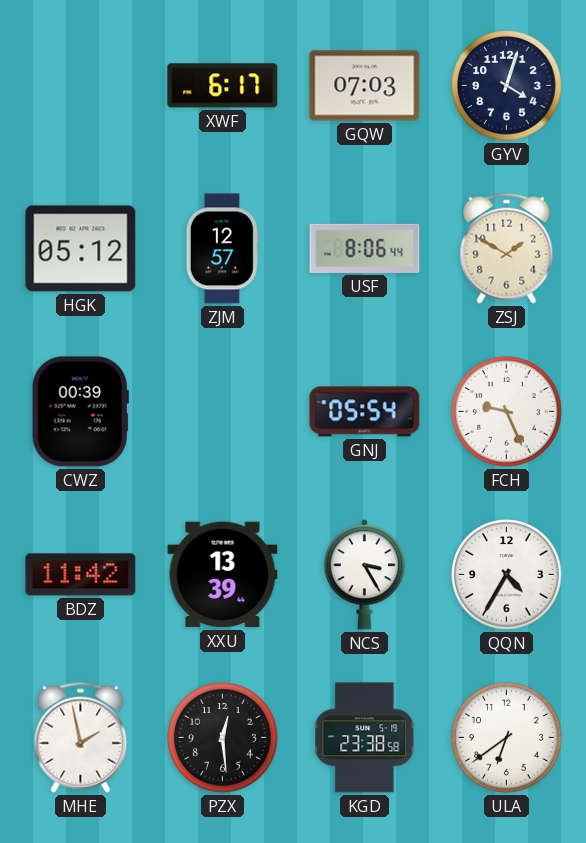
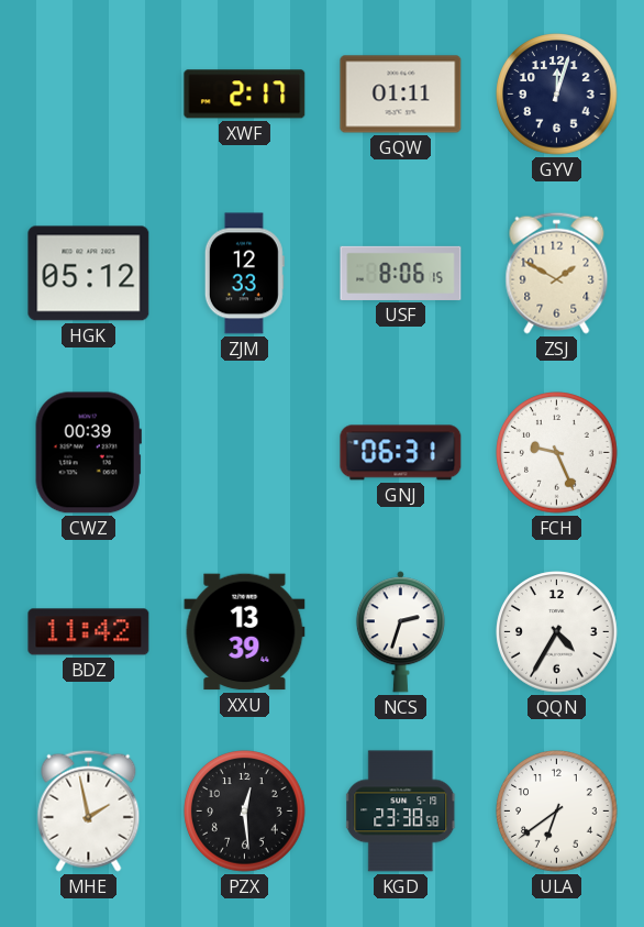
XWF: 6:17 -> 2:17 (245, 95)
GQW: 07:03 -> 01:11 (401, 95)
GYV: 4:03 -> 12:03 (557, 95)
ZJM: 12:57 -> 12:33 (244, 274)
USF: 8:06:44 -> 8:06:15 (401, 273)
GNJ: 05:54 -> 06:31 (401, 453)
NCS: 3:25 -> 2:33 (400, 632)
